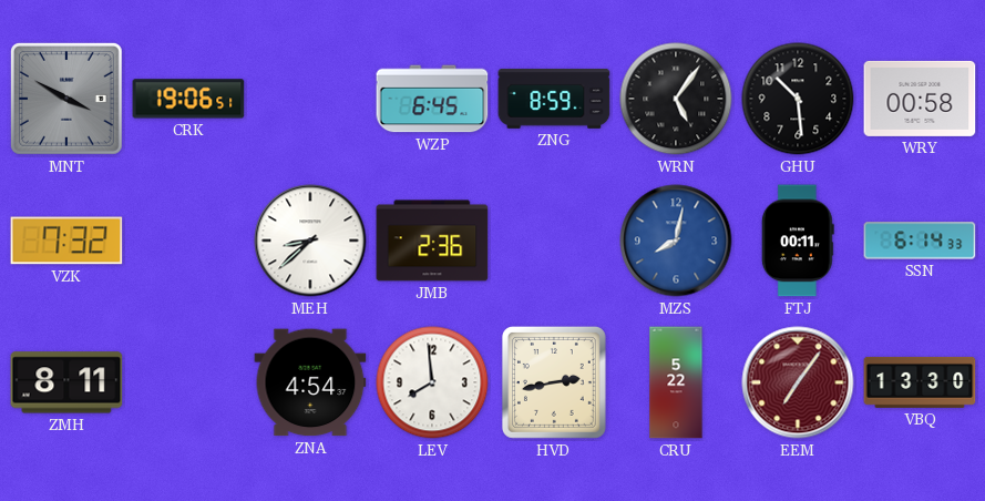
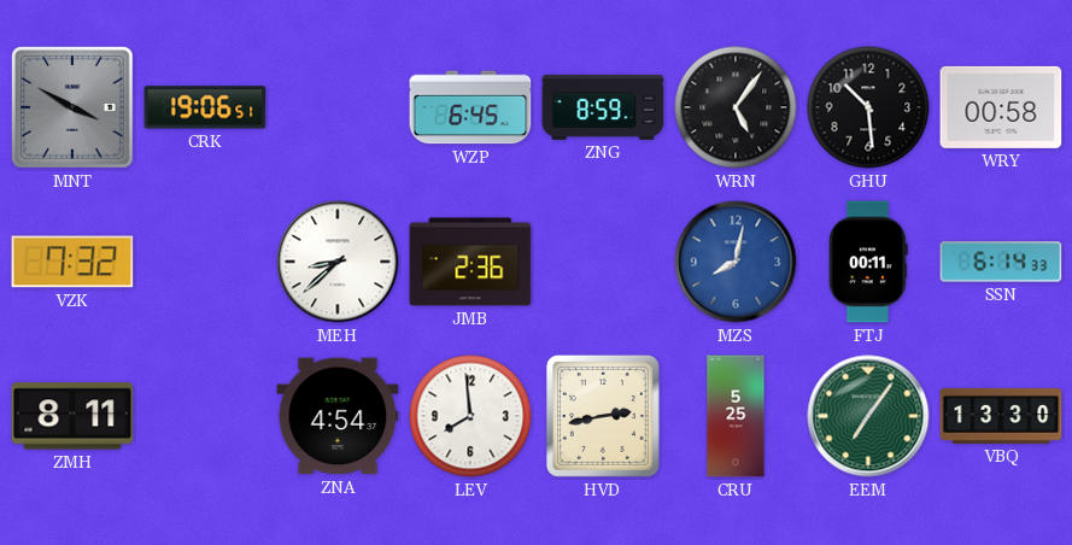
CRU: 5:22 -> 5:25 (736, 416)
EEM dial: burgundy -> green (868, 416)
